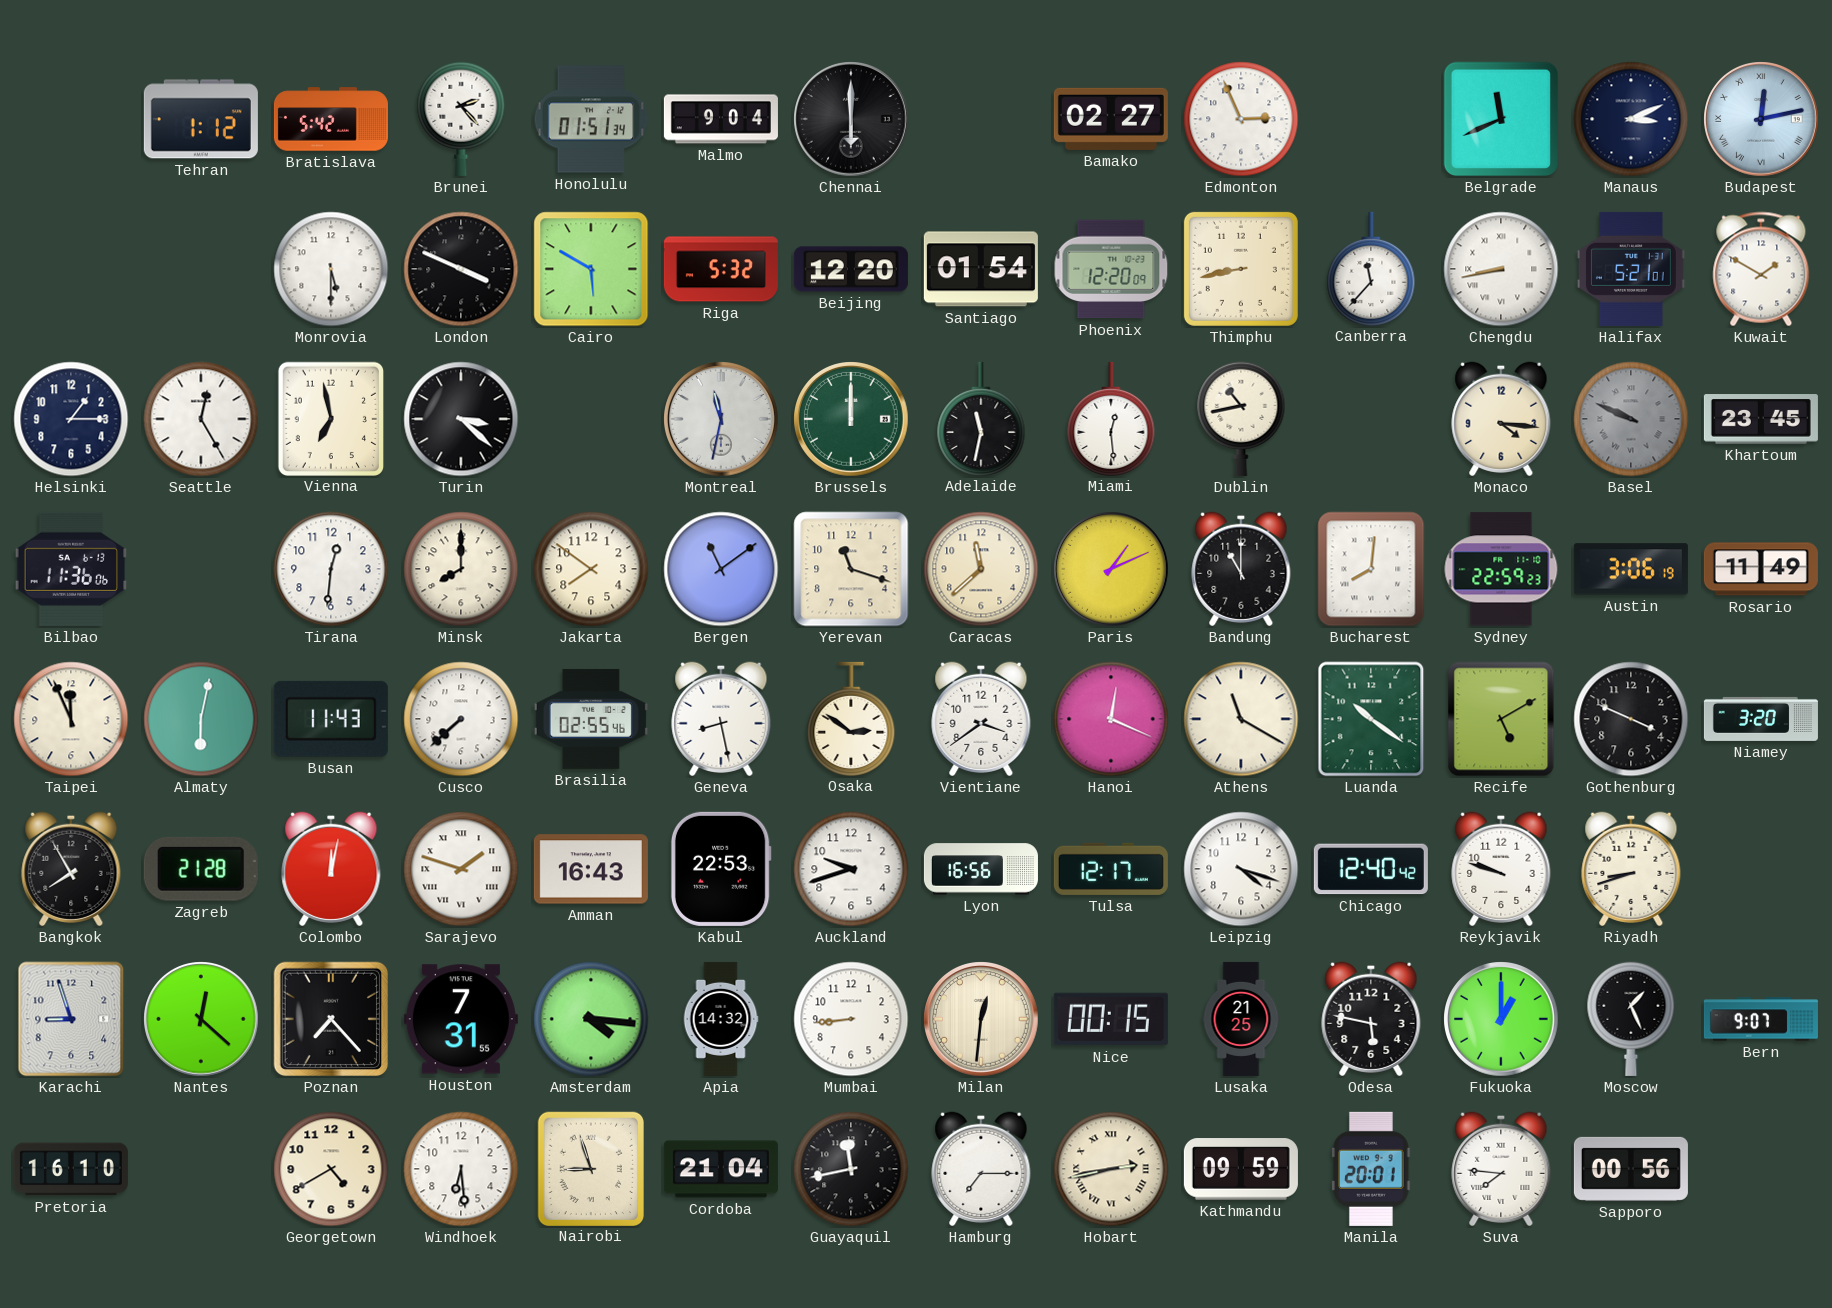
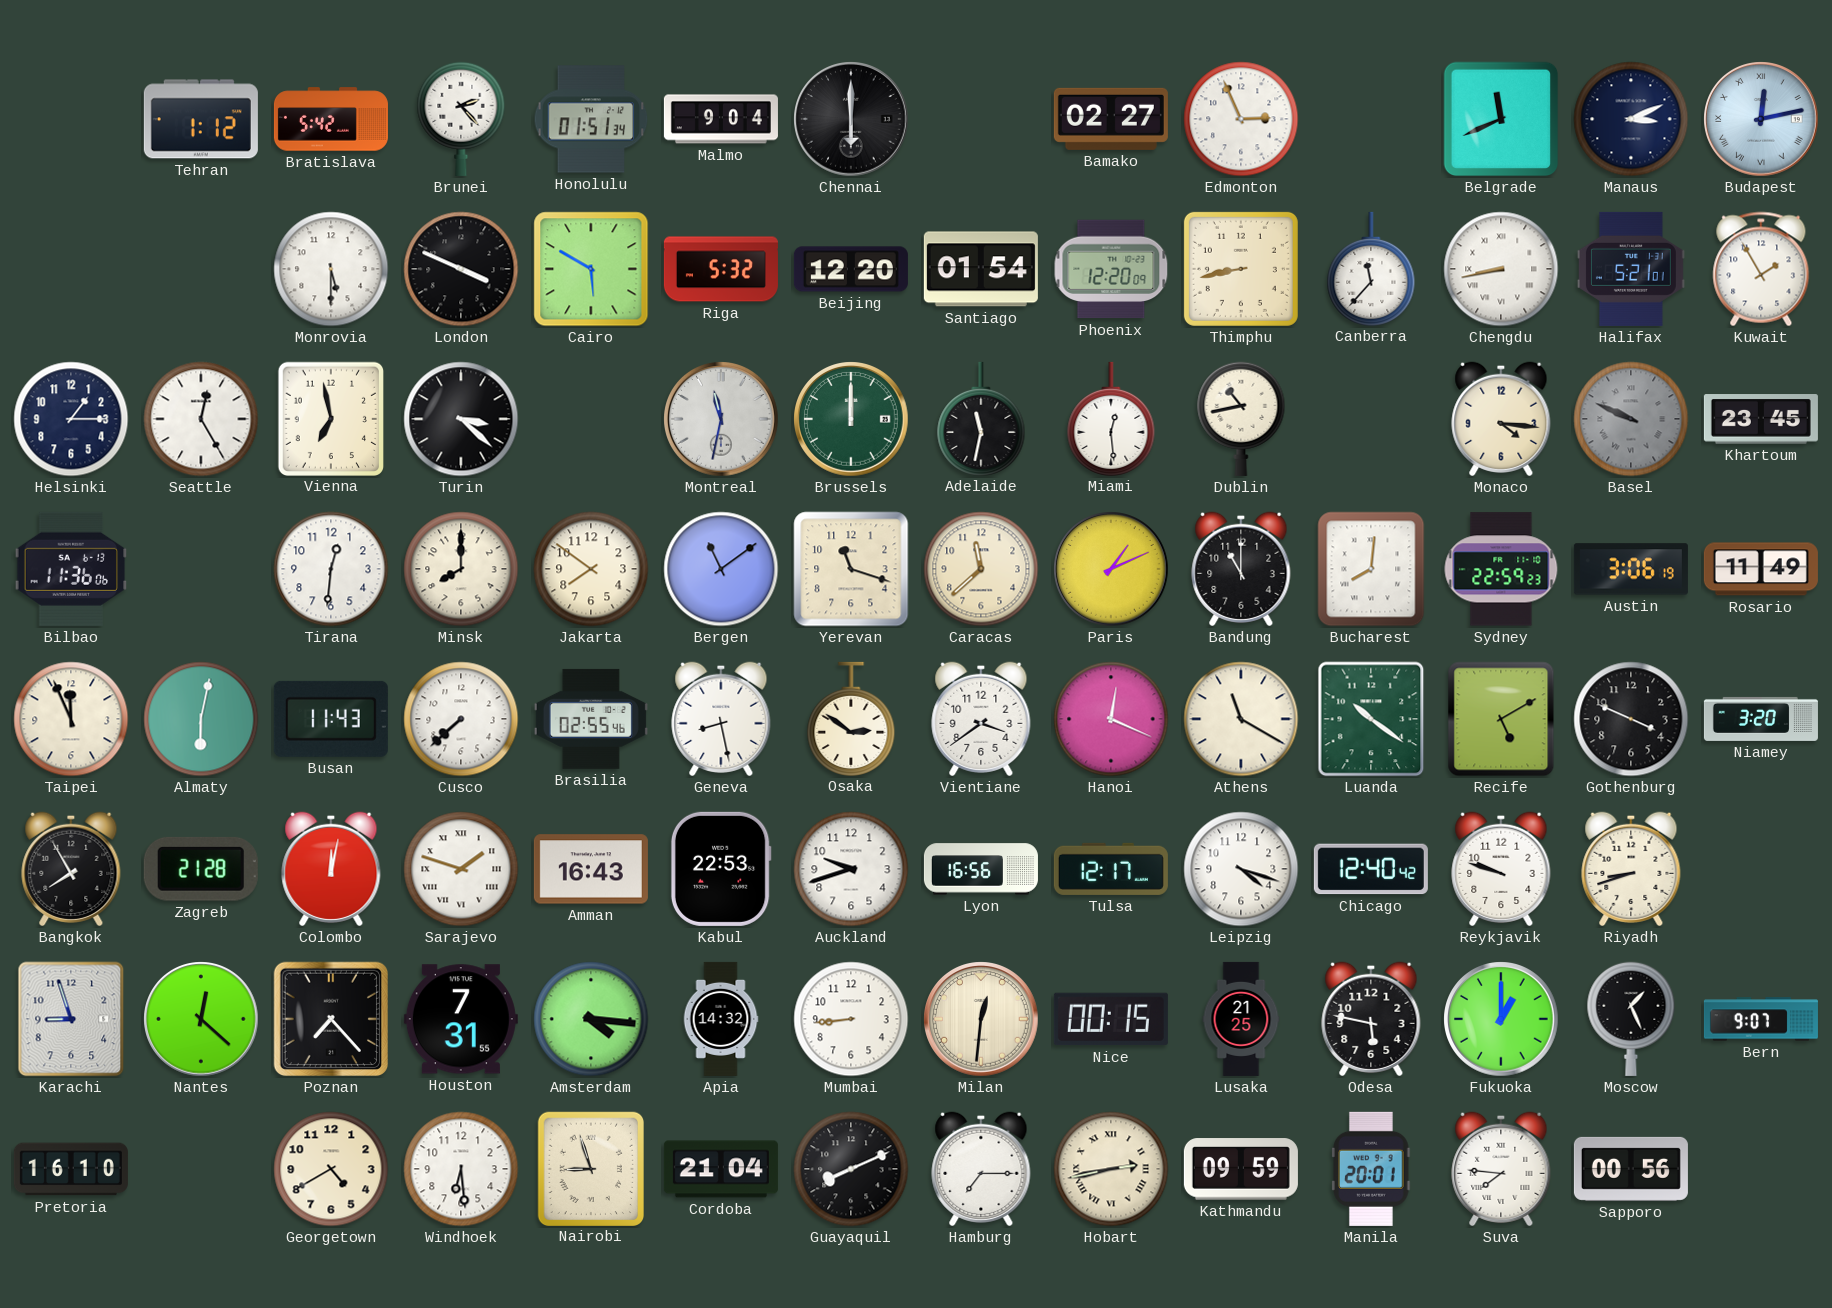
Kuwait: 1:50 -> 1:55 (1761, 269)
Guayaquil: 11:43 -> 8:11 (851, 1169)
